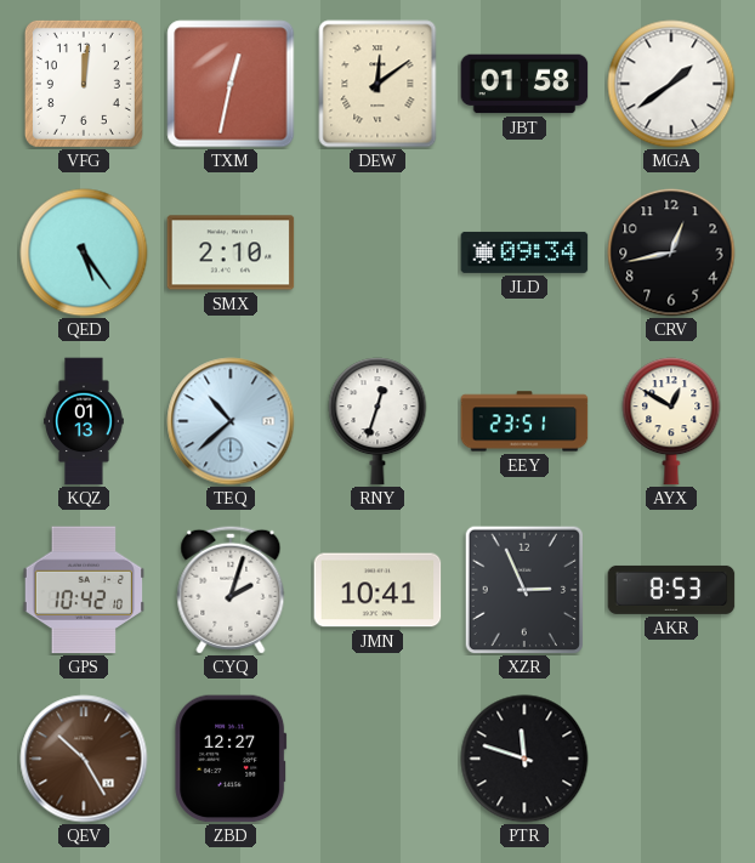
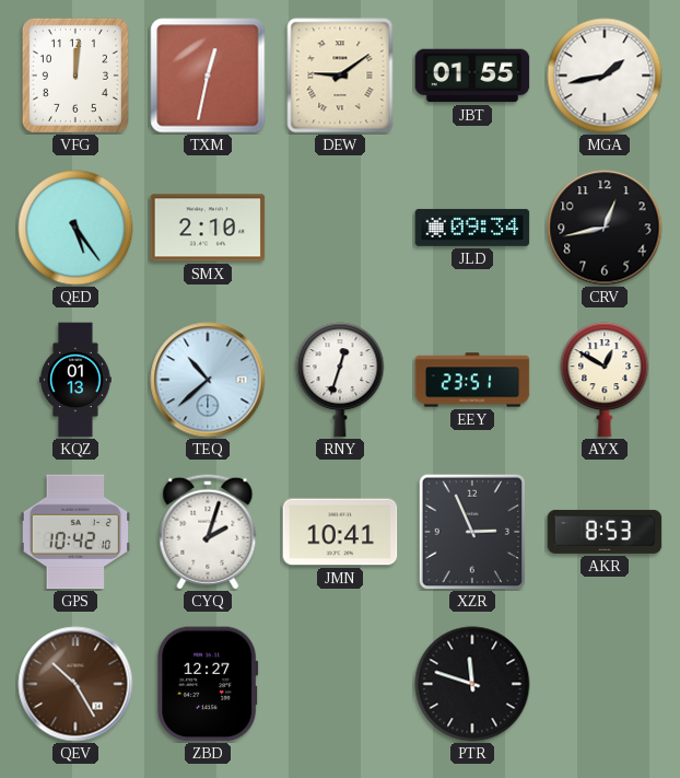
DEW: 12:09 -> 9:09 (340, 76)
JBT: 01:58 -> 01:55 (472, 76)
MGA: 1:39 -> 1:43 (605, 76)
